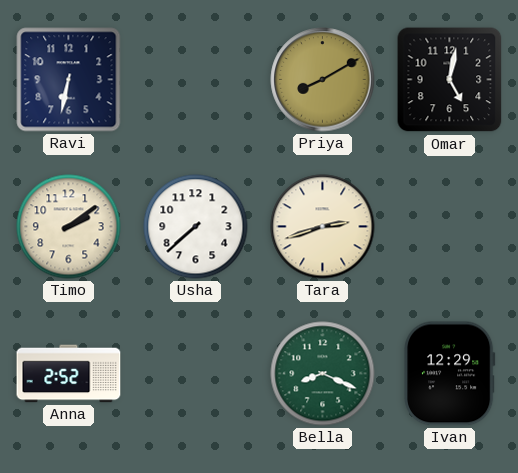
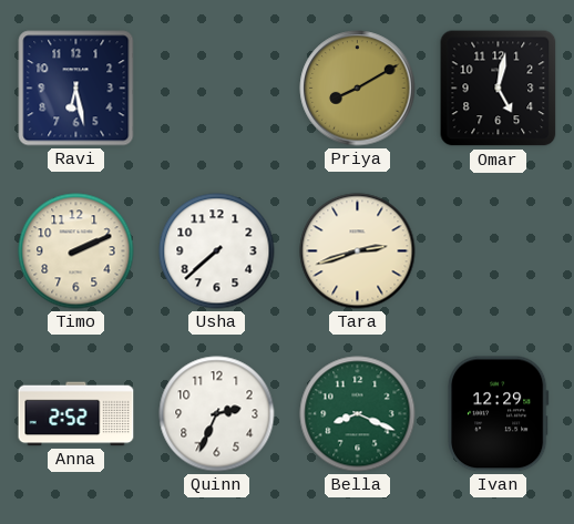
Ravi: 6:32 -> 6:28 (76, 89)
Timo: 2:09 -> 2:11 (76, 251)
Quinn: none -> 2:34 (217, 414)
